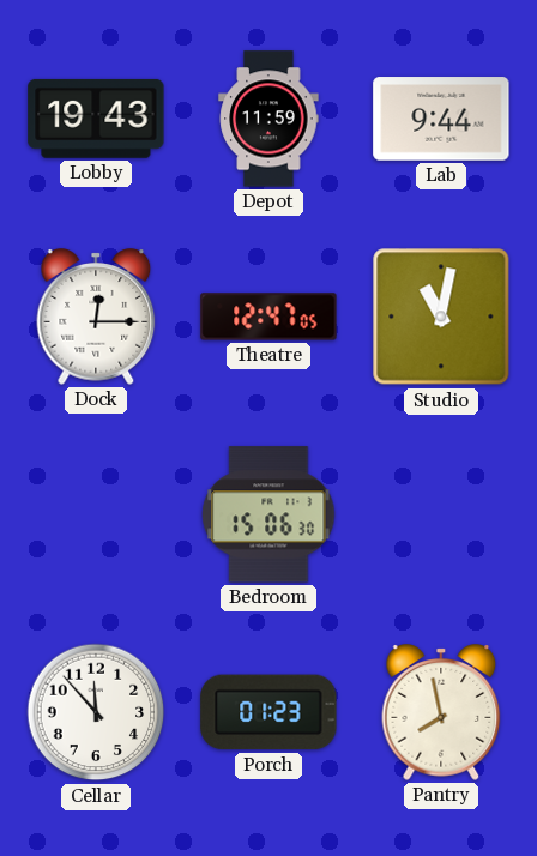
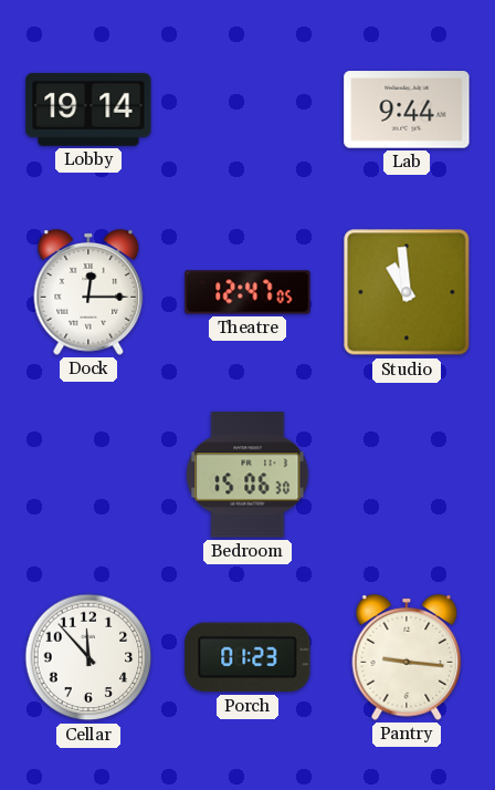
Lobby: 19:43 -> 19:14 (88, 110)
Depot: 11:59 -> none (268, 119)
Studio: 11:02 -> 10:59 (407, 292)
Pantry: 7:58 -> 9:16 (407, 657)
